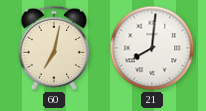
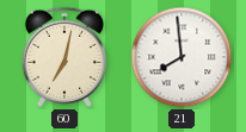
21: 8:01 -> 7:59 (182, 57)
